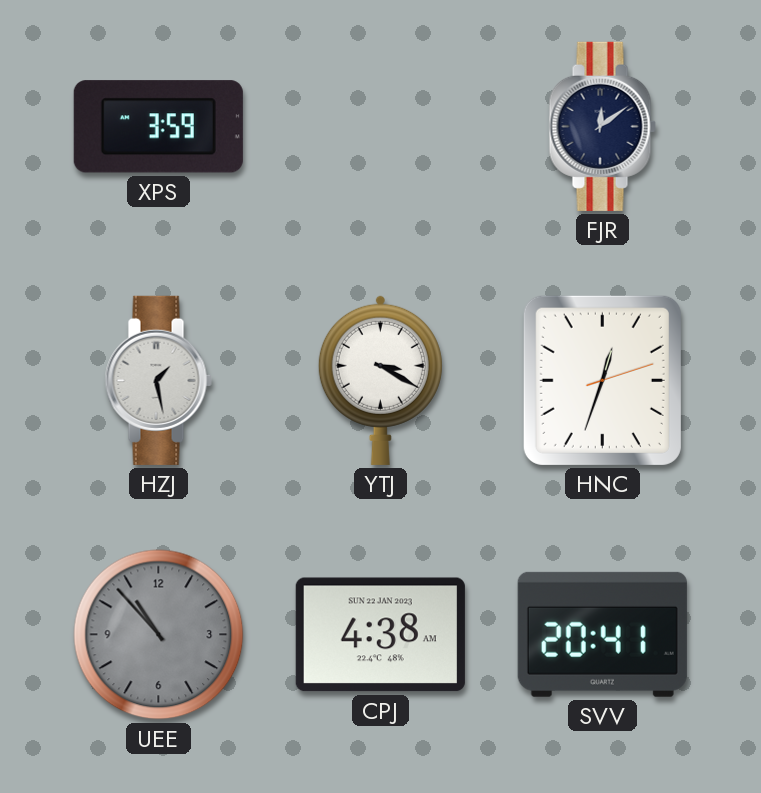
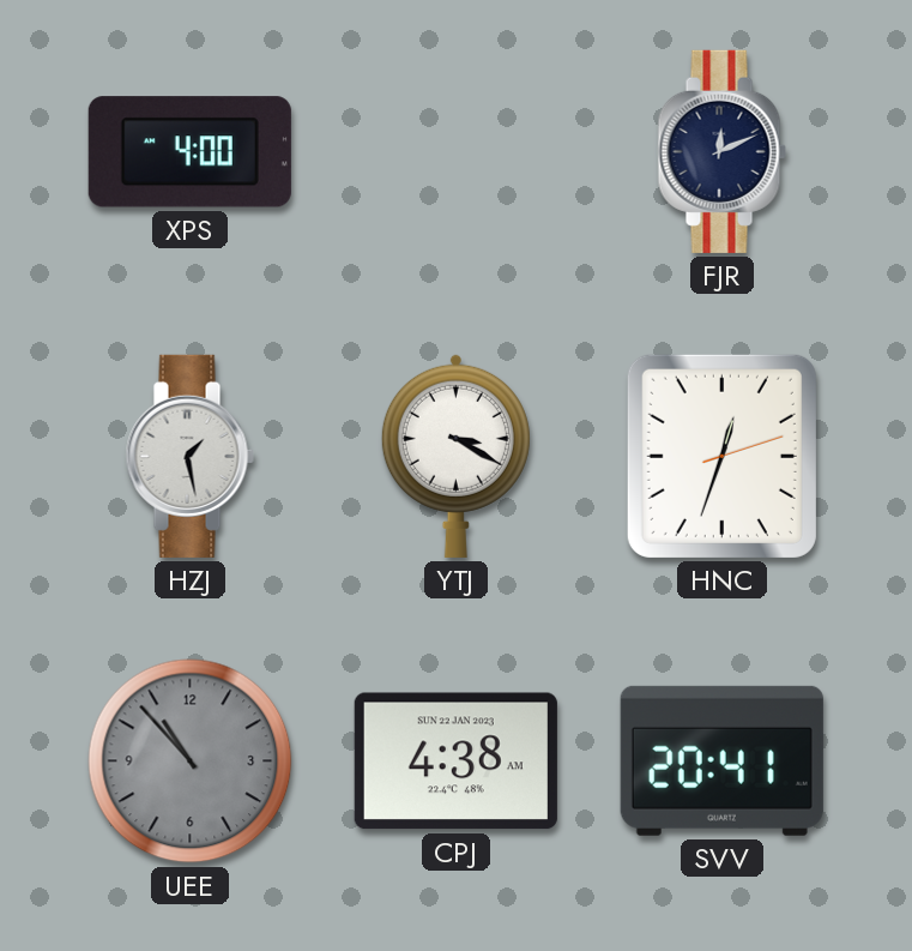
XPS: 3:59 -> 4:00 (189, 152)
FJR: 12:09 -> 12:11 (721, 151)
